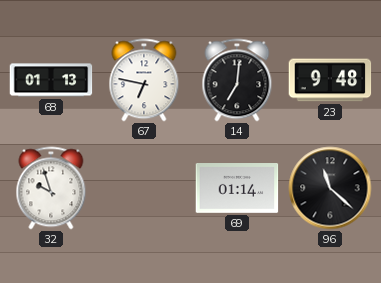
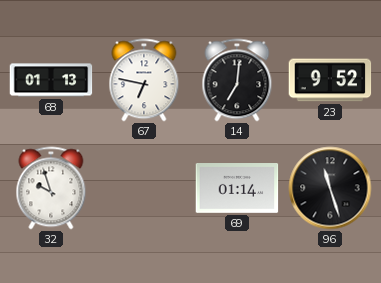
23: 9:48 -> 9:52 (330, 80)
96: 11:22 -> 11:27 (330, 188)
